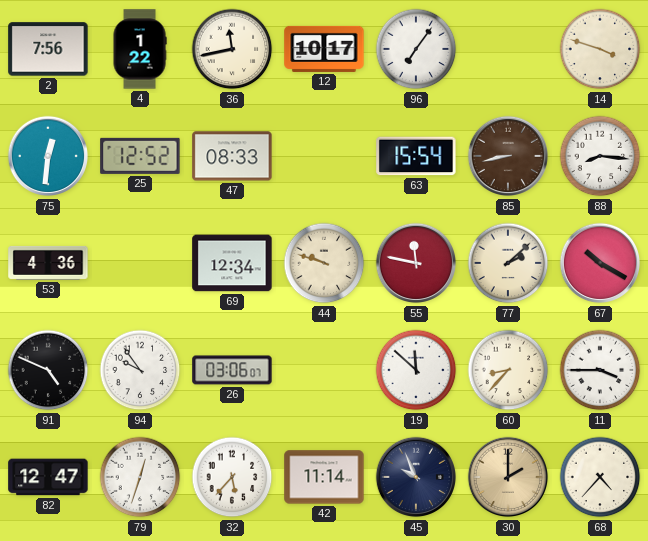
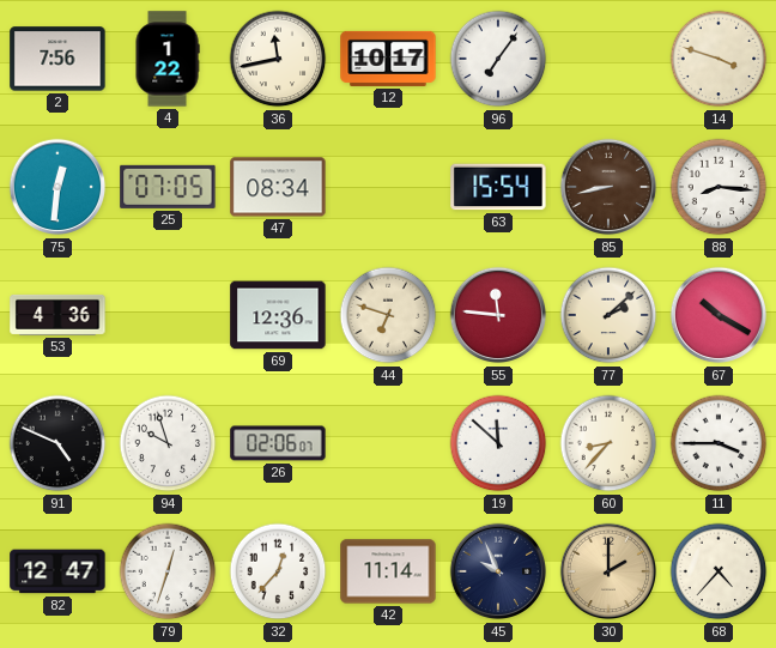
25: 12:52 -> 07:05 (168, 187)
47: 08:33 -> 08:34 (278, 187)
69: 12:34 -> 12:36 (278, 315)
44: 9:48 -> 6:48 (388, 315)
55: 11:47 -> 11:46 (498, 315)
94: 9:54 -> 9:57 (168, 443)
26: 03:06 -> 02:06 (278, 443)
32: 5:37 -> 12:37 (278, 571)
